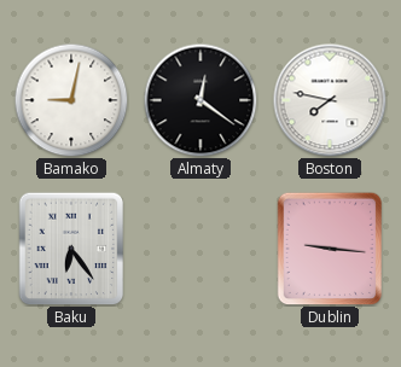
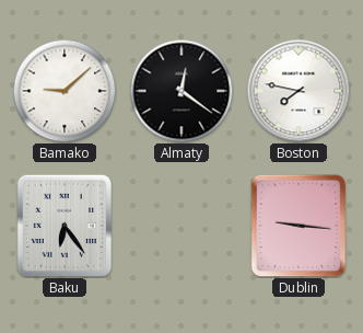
Bamako: 9:02 -> 9:08 (65, 91)
